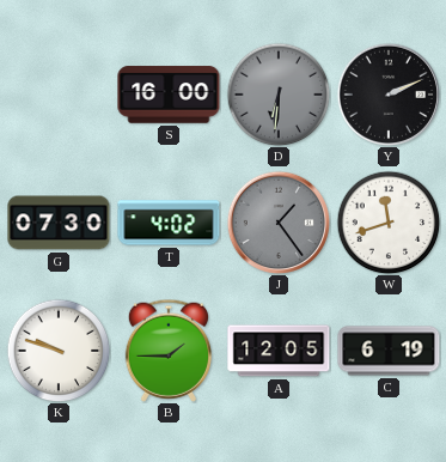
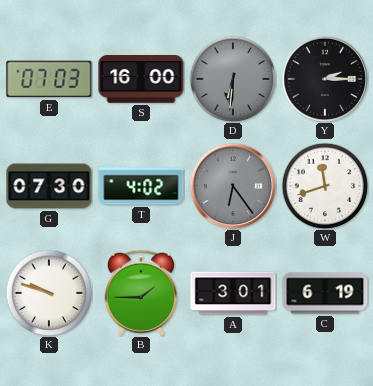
E: none -> 07:03 (49, 79)
Y: 2:11 -> 2:15 (325, 79)
J: 1:24 -> 6:24 (233, 186)
A: 12:05 -> 3:01 (233, 293)
